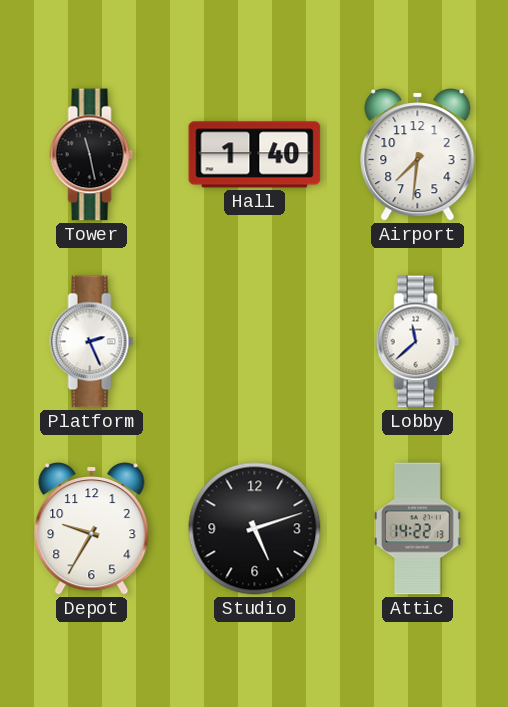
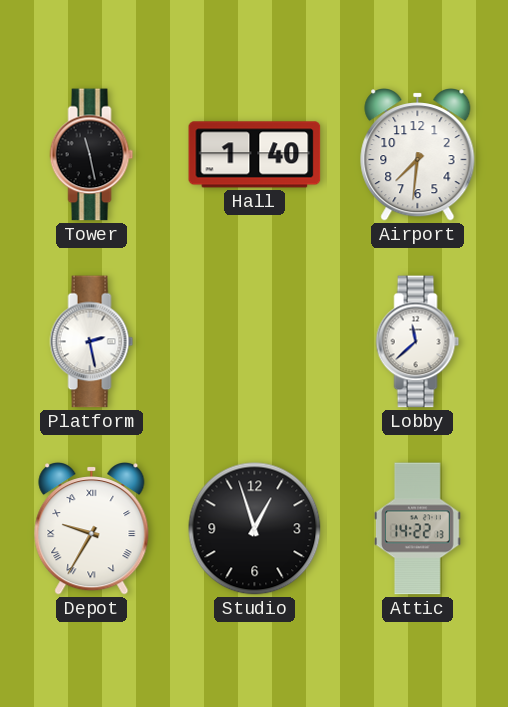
Platform: 2:26 -> 2:28 (92, 342)
Depot numerals: Arabic -> Roman (92, 529)
Studio: 5:12 -> 12:57 (255, 529)
